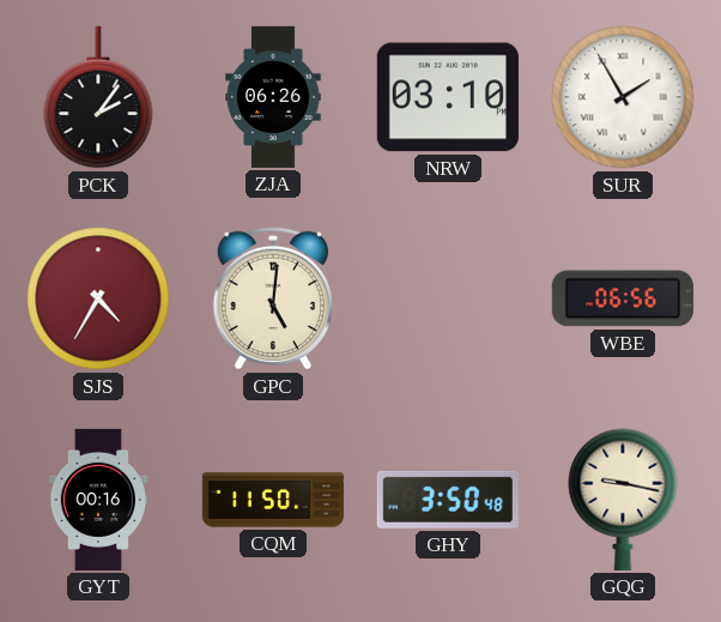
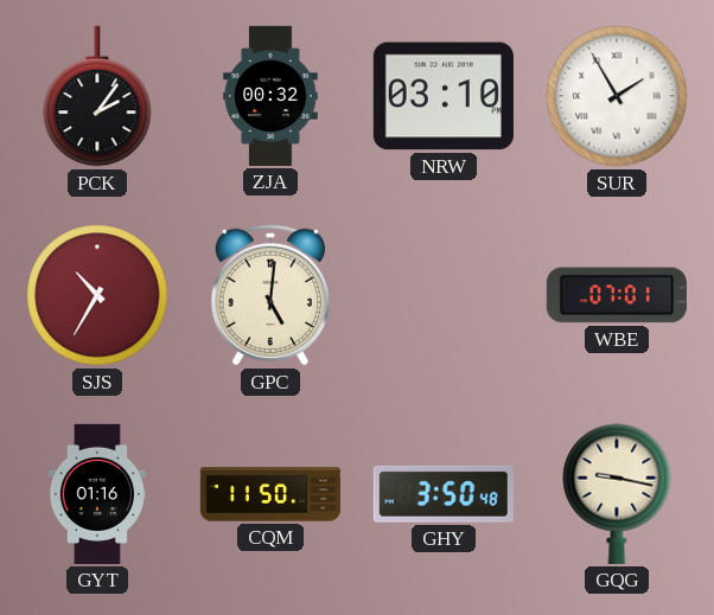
ZJA: 06:26 -> 00:32 (270, 96)
SJS: 4:35 -> 10:35 (97, 295)
WBE: 06:56 -> 07:01 (617, 295)
GYT: 00:16 -> 01:16 (96, 494)
